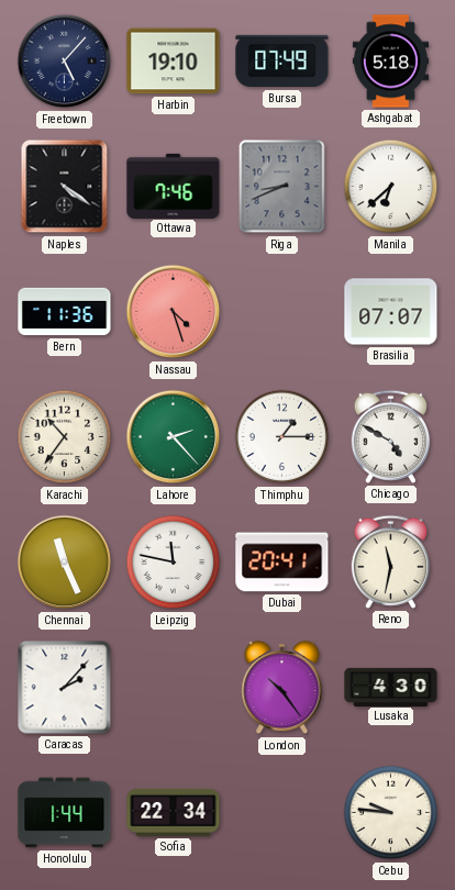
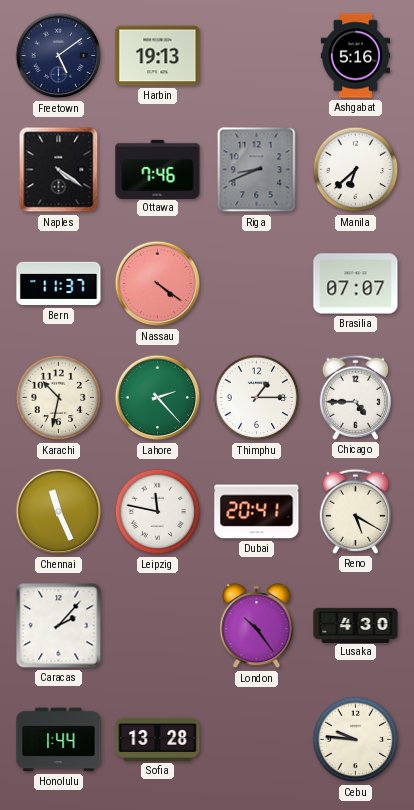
Freetown: 5:07 -> 5:09 (59, 56)
Harbin: 19:10 -> 19:13 (158, 56)
Bursa: 07:49 -> none (282, 62)
Ashgabat: 5:18 -> 5:16 (356, 56)
Bern: 11:36 -> 11:37 (59, 284)
Nassau: 4:27 -> 4:21 (158, 284)
Karachi: 10:36 -> 10:32 (59, 398)
Chicago: 4:50 -> 4:45 (355, 397)
Reno: 11:32 -> 5:20 (355, 511)
Sofia: 22:34 -> 13:28 (158, 739)
